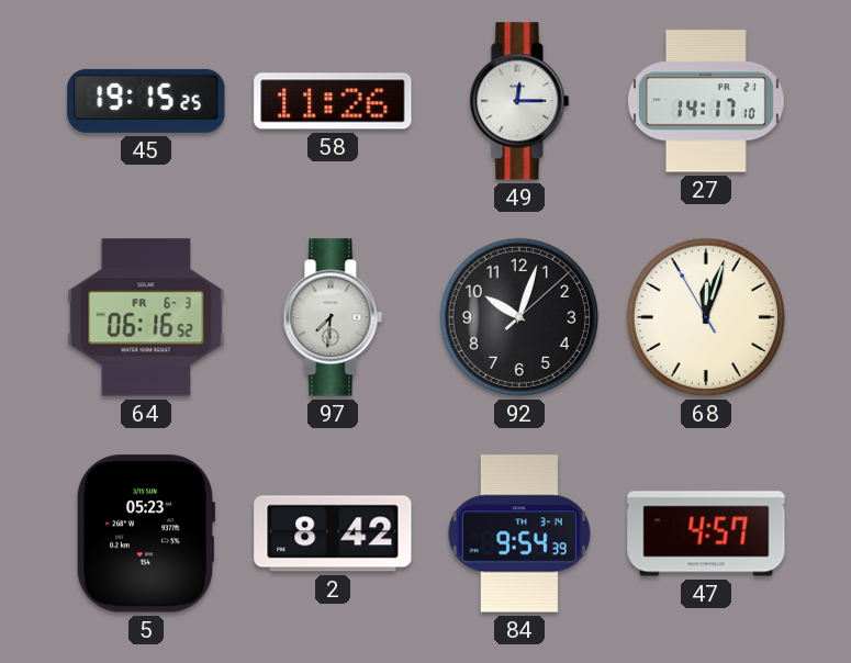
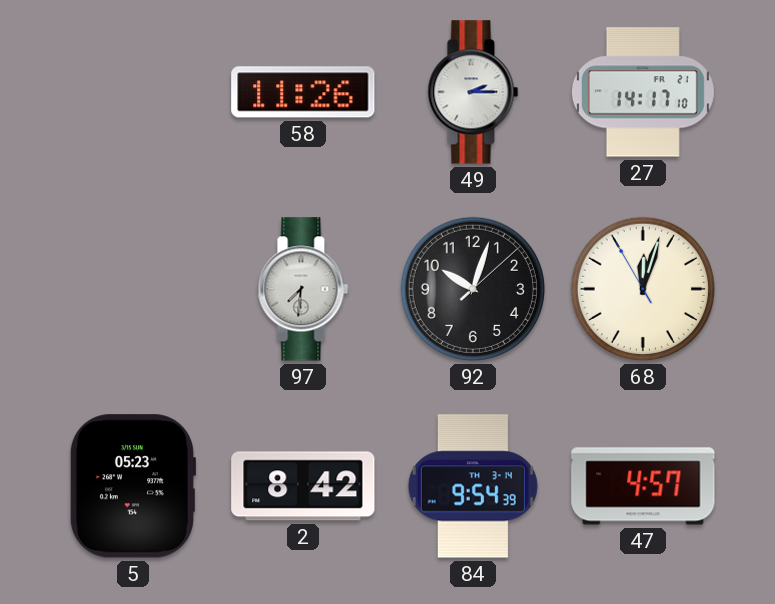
45: 19:15 -> none (146, 101)
49: 12:15 -> 2:15 (473, 92)
64: 06:16 -> none (146, 317)
